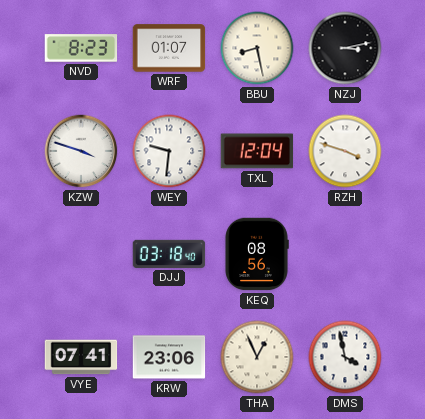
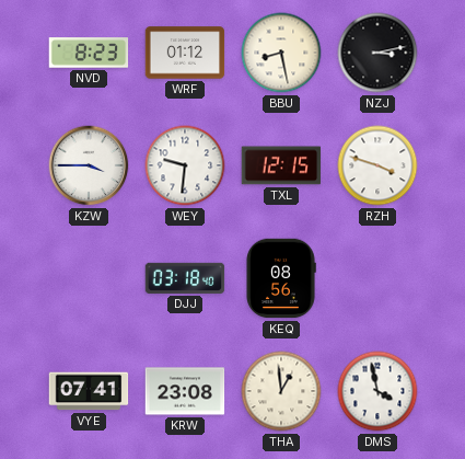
WRF: 01:07 -> 01:12 (185, 53)
KZW: 3:48 -> 3:45 (89, 165)
TXL: 12:04 -> 12:15 (281, 165)
KRW: 23:06 -> 23:08 (185, 391)
THA: 12:56 -> 12:59 (281, 391)
